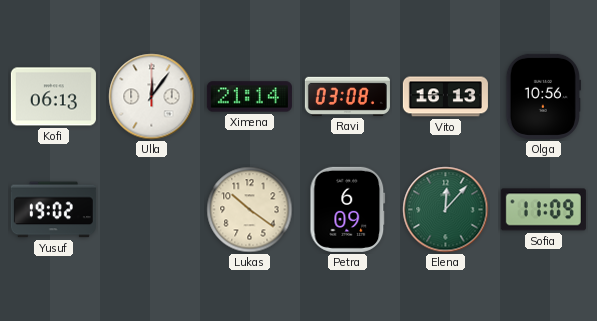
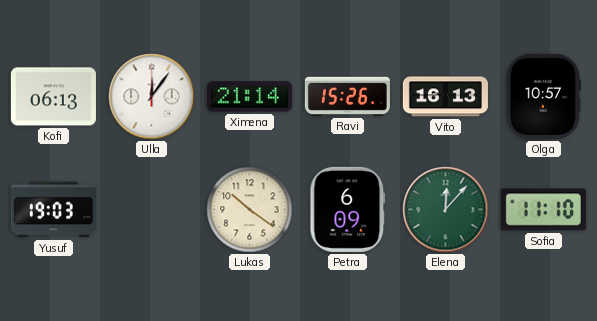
Ravi: 03:08 -> 15:26 (347, 96)
Olga: 10:56 -> 10:57 (543, 96)
Yusuf: 19:02 -> 19:03 (53, 210)
Sofia: 11:09 -> 11:10 (543, 210)
